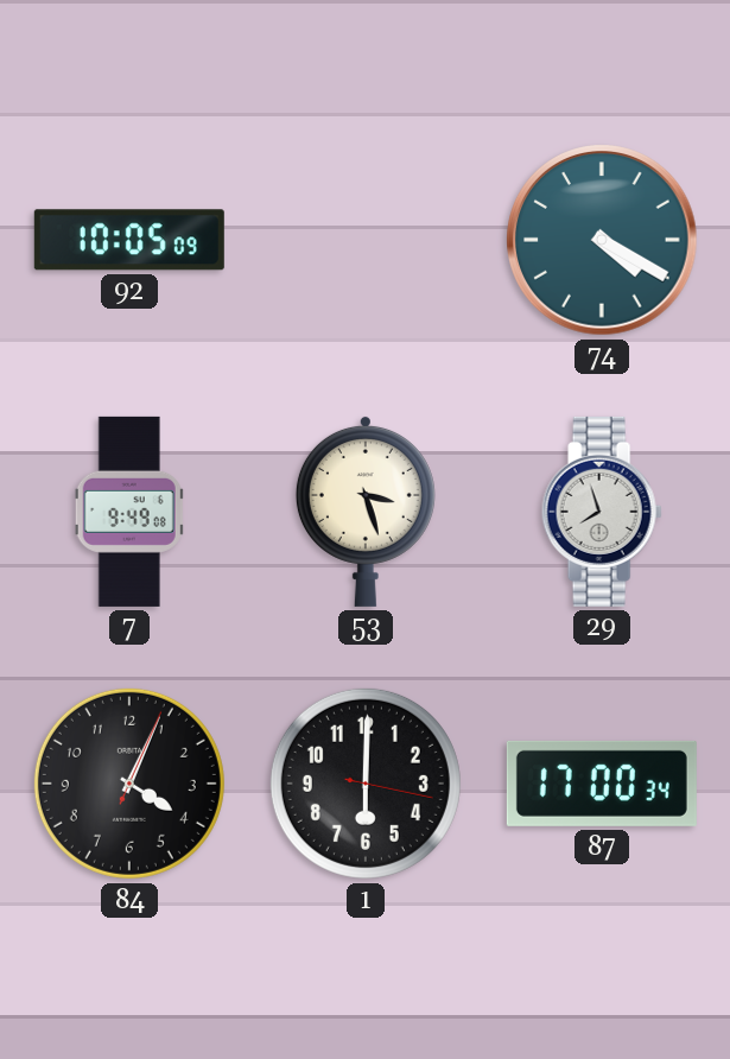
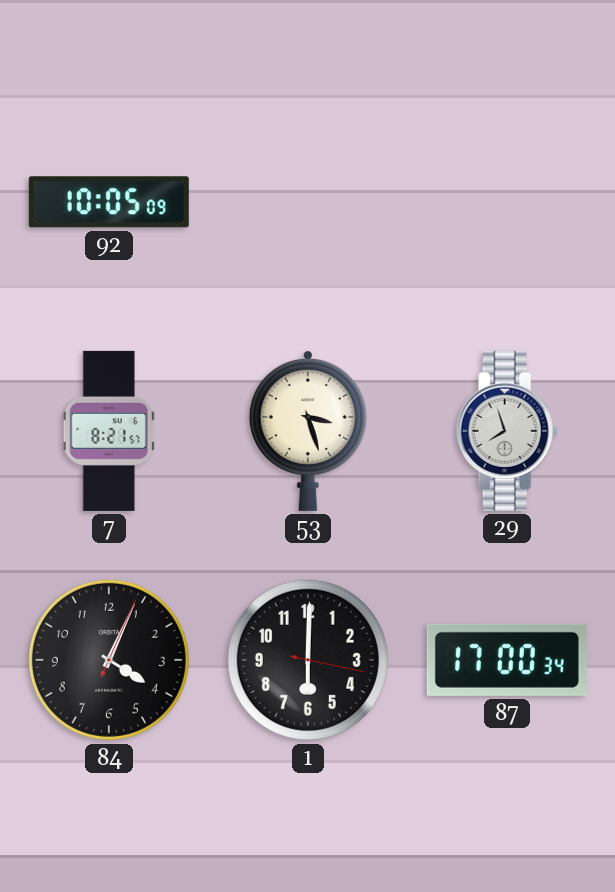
74: 4:20 -> none (602, 240)
7: 9:49 -> 8:21 (109, 431)
